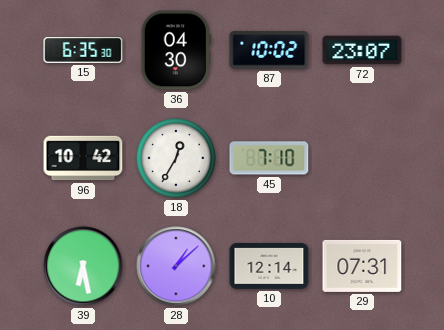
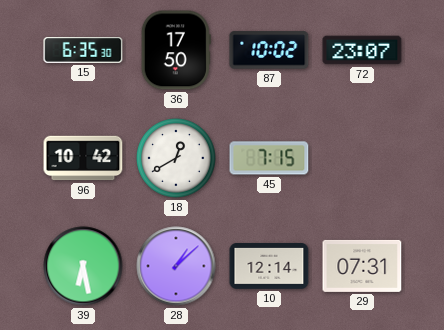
36: 04:30 -> 17:50 (176, 50)
18: 12:35 -> 12:40 (176, 158)
45: 7:10 -> 7:15 (269, 158)
